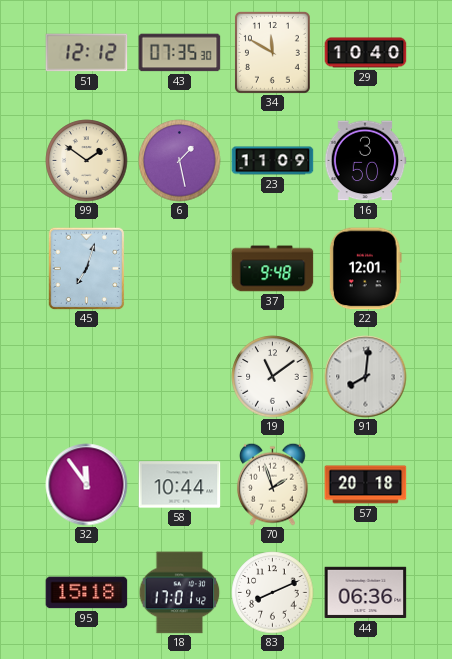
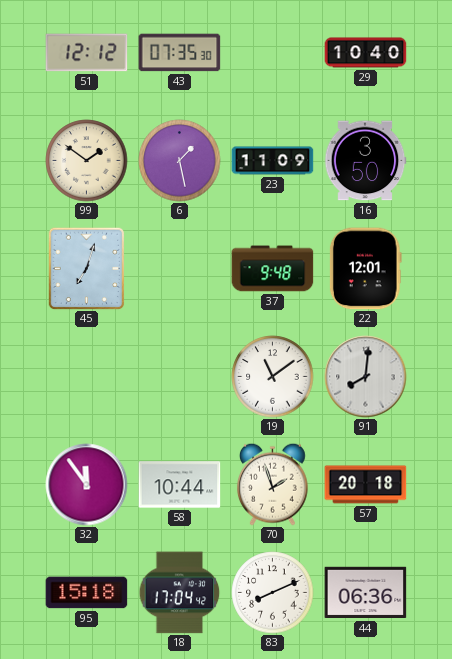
34: 11:50 -> none (272, 52)
18: 17:01 -> 17:04 (180, 593)
